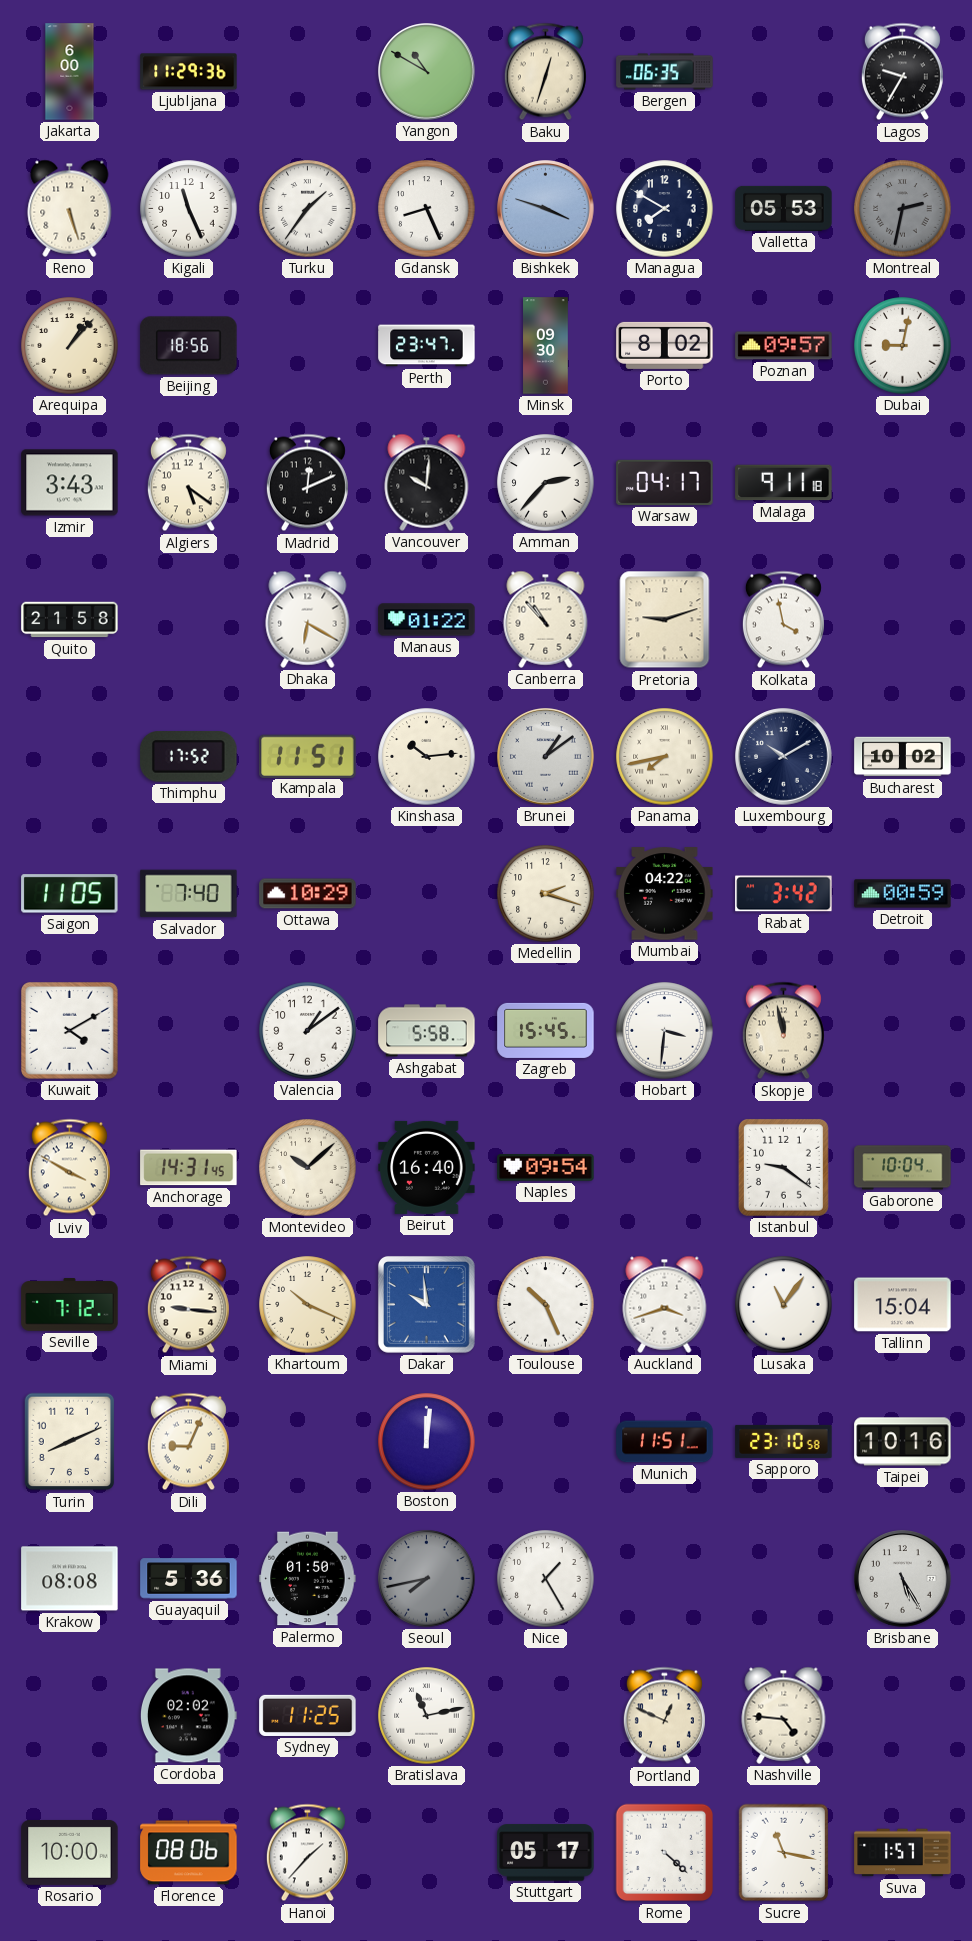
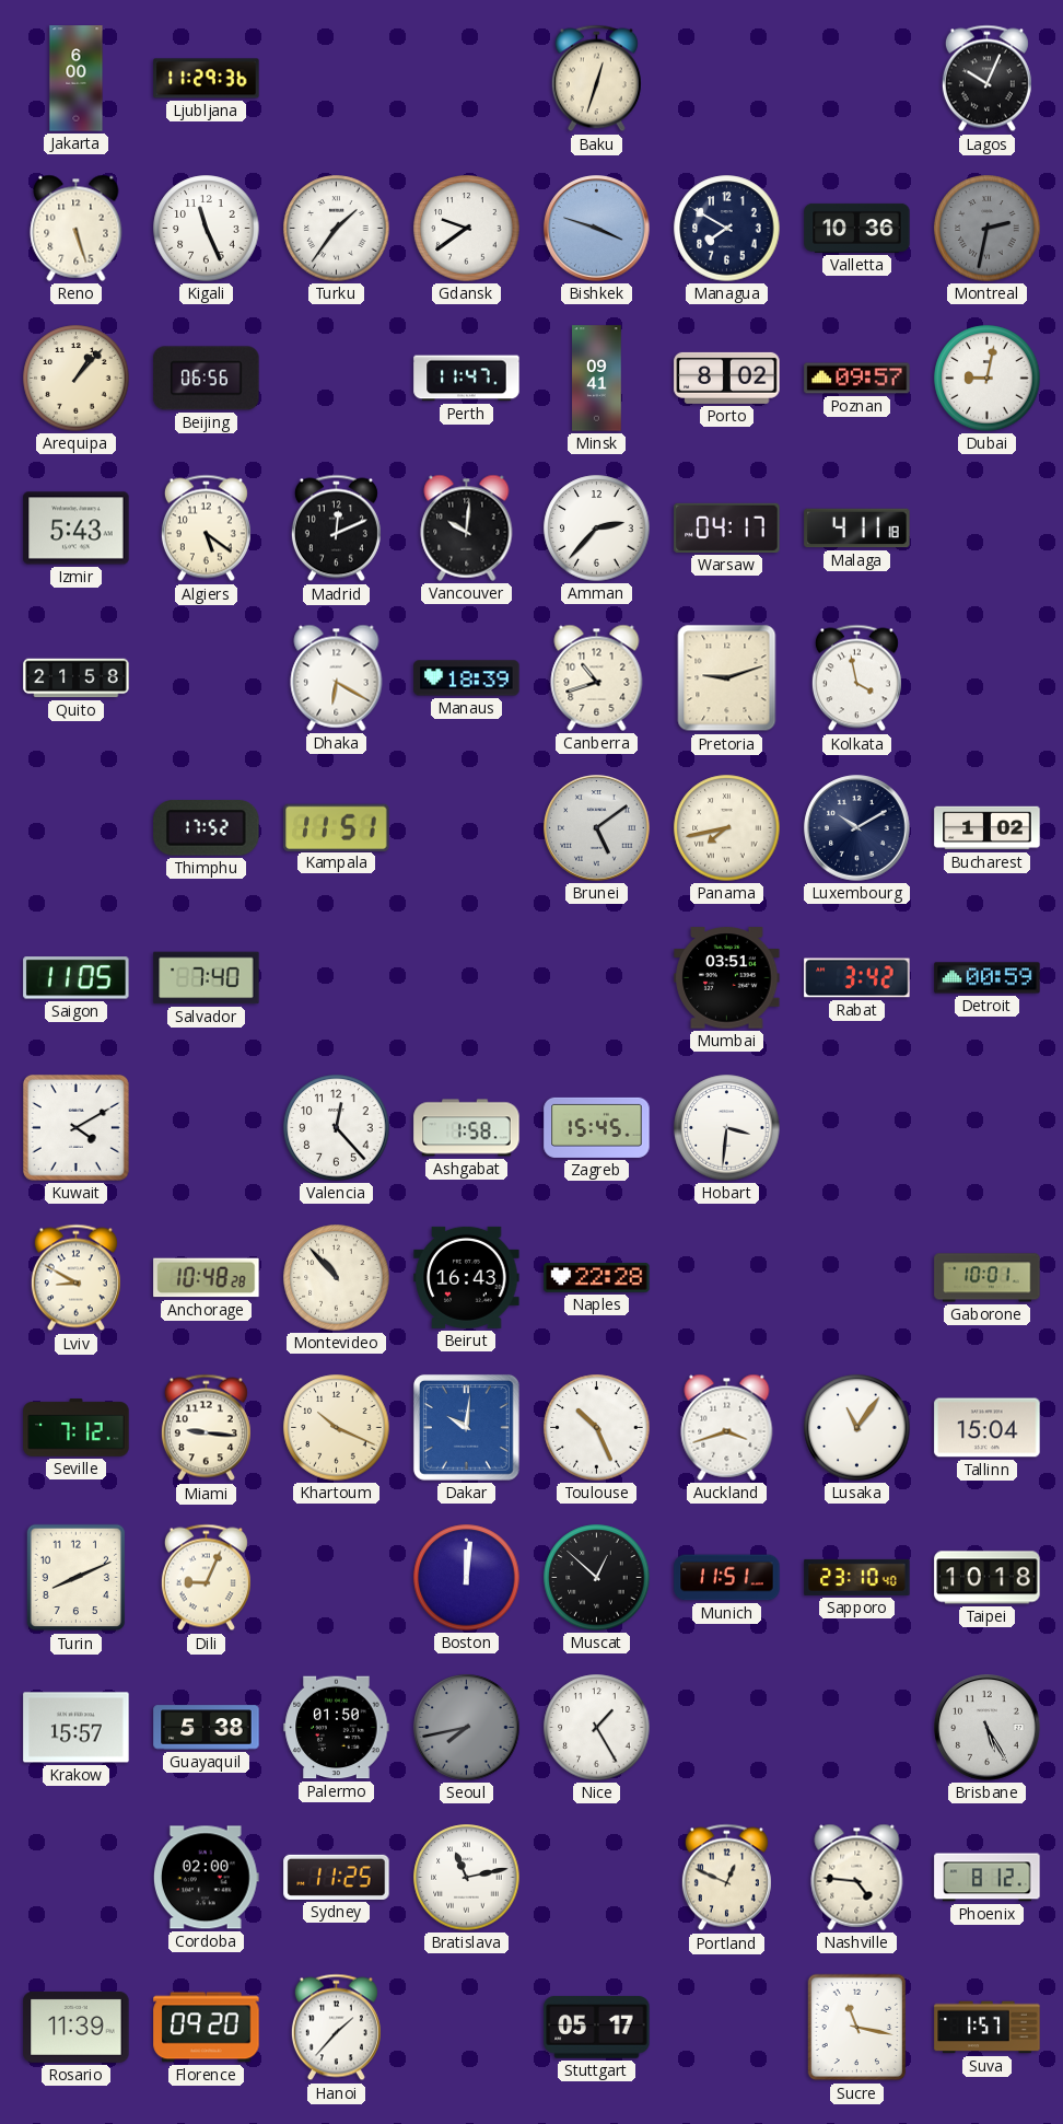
Yangon: 10:50 -> none (427, 72)
Bergen: 06:35 -> none (665, 72)
Lagos: 9:35 -> 10:04 (986, 79)
Gdansk: 8:26 -> 9:39 (467, 229)
Valletta: 05:53 -> 10:36 (857, 228)
Beijing: 18:56 -> 06:56 (207, 379)
Perth: 23:47 -> 11:47 (467, 379)
Minsk: 09:30 -> 09:41 (597, 379)
Izmir: 3:43 -> 5:43 (77, 529)
Malaga: 9:11 -> 4:11 (857, 529)
Manaus: 01:22 -> 18:39 (467, 678)
Canberra: 10:53 -> 10:42 (597, 677)
Kinshasa: 10:14 -> none (427, 757)
Brunei: 1:09 -> 5:09 (597, 828)
Bucharest: 10:02 -> 1:02 (988, 828)
Ottawa: 10:29 -> none (308, 894)
Medellin: 2:18 -> none (546, 894)
Mumbai: 04:22 -> 03:51 (727, 978)
Valencia: 1:09 -> 12:23 (337, 1128)
Ashgabat: 5:58 -> 1:58 (467, 1128)
Skopje: 11:58 -> none (783, 1031)
Lviv: 3:50 -> 8:50 (75, 1278)
Anchorage: 14:31 -> 10:48 (207, 1278)
Montevideo: 10:08 -> 10:53 (337, 1278)
Beirut: 16:40 -> 16:43 (467, 1277)
Naples: 09:54 -> 22:28 (597, 1278)
Istanbul: 9:21 -> none (783, 1167)
Gaborone: 10:04 -> 10:01 (988, 1278)
Dakar: 9:59 -> 10:01 (466, 1427)
Muscat: none -> 12:52 (597, 1578)
Sapporo: 23:10:58 -> 23:10:40 (857, 1577)
Taipei: 10:16 -> 10:18 (988, 1578)
Krakow: 08:08 -> 15:57 (77, 1728)
Guayaquil: 5:36 -> 5:38 (207, 1728)
Cordoba: 02:02 -> 02:00 (206, 1878)
Phoenix: none -> 8:12 (988, 1878)
Rosario: 10:00 -> 11:39 (77, 2027)
Florence: 08:06 -> 09:20 (207, 2028)
Rome: 4:22 -> none (665, 1853)
